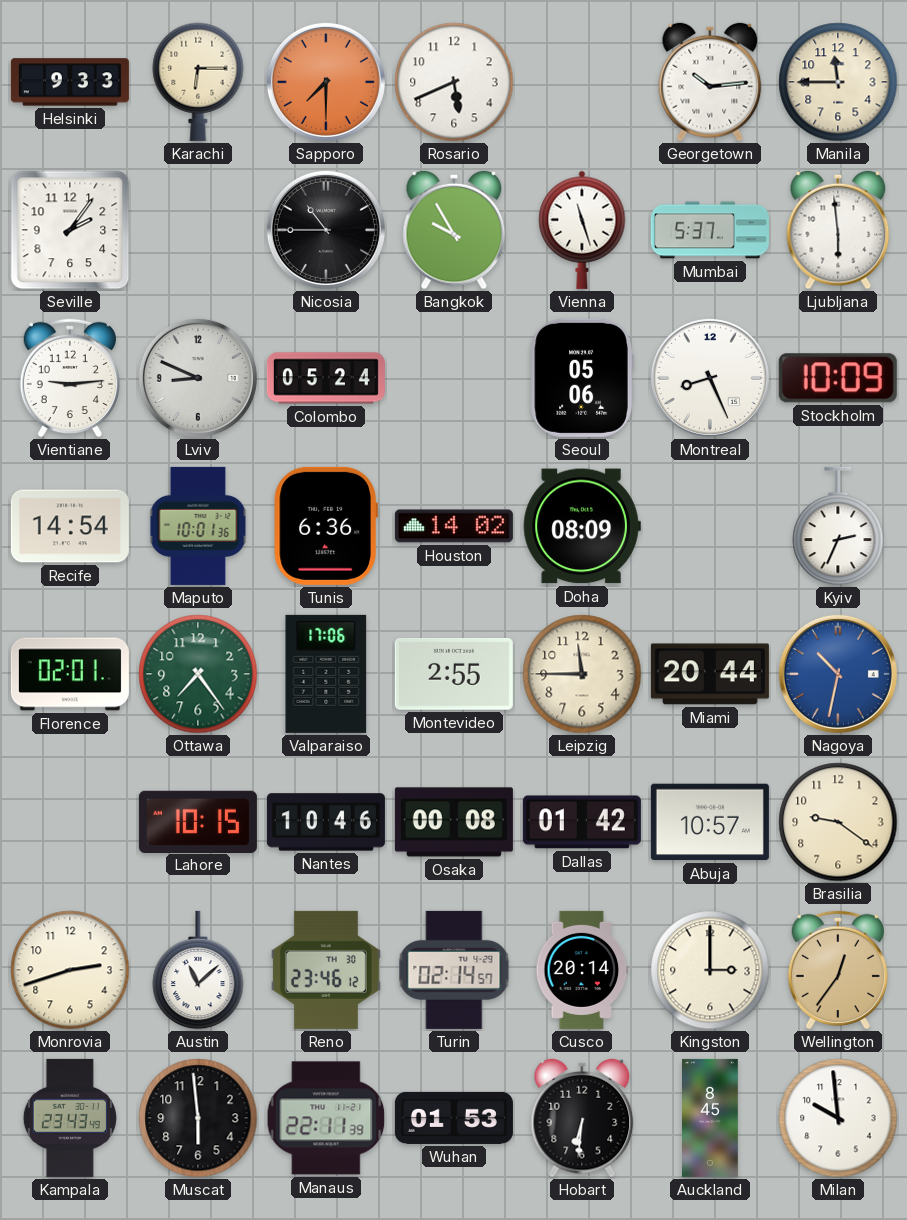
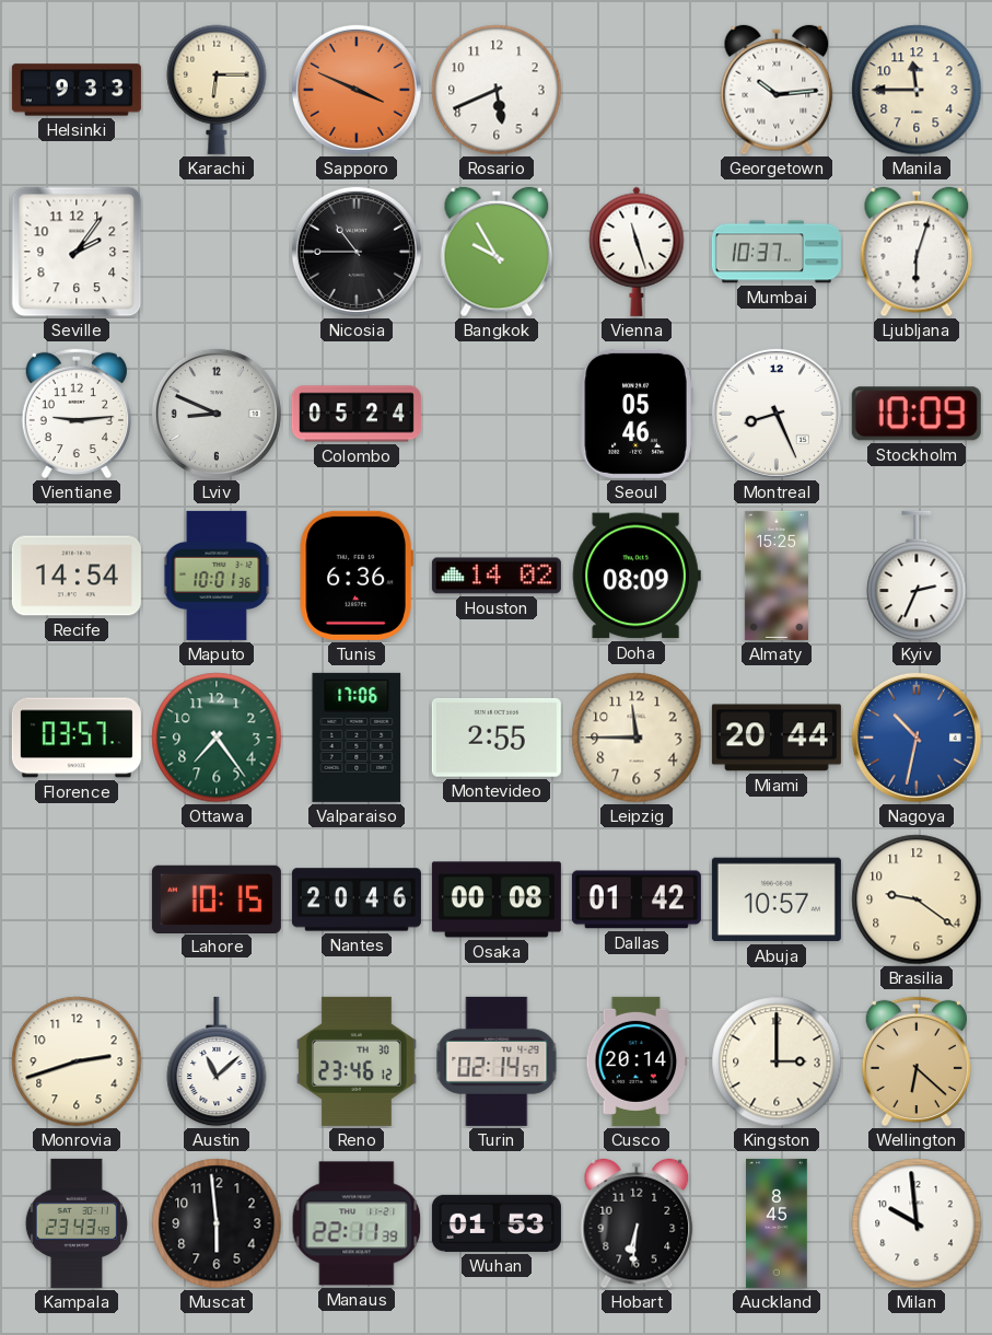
Sapporo: 7:30 -> 3:49 (357, 90)
Mumbai: 5:37 -> 10:37 (777, 252)
Ljubljana: 5:59 -> 6:03 (917, 252)
Seoul: 05:06 -> 05:46 (637, 414)
Almaty: none -> 15:25 (777, 576)
Florence: 02:01 -> 03:57 (77, 738)
Nantes: 10:46 -> 20:46 (357, 899)
Wellington: 12:36 -> 6:22 (917, 1061)
